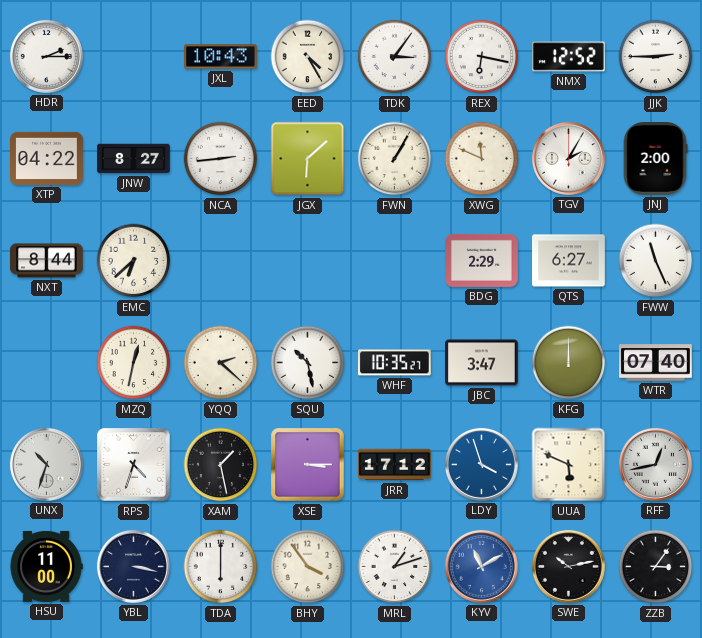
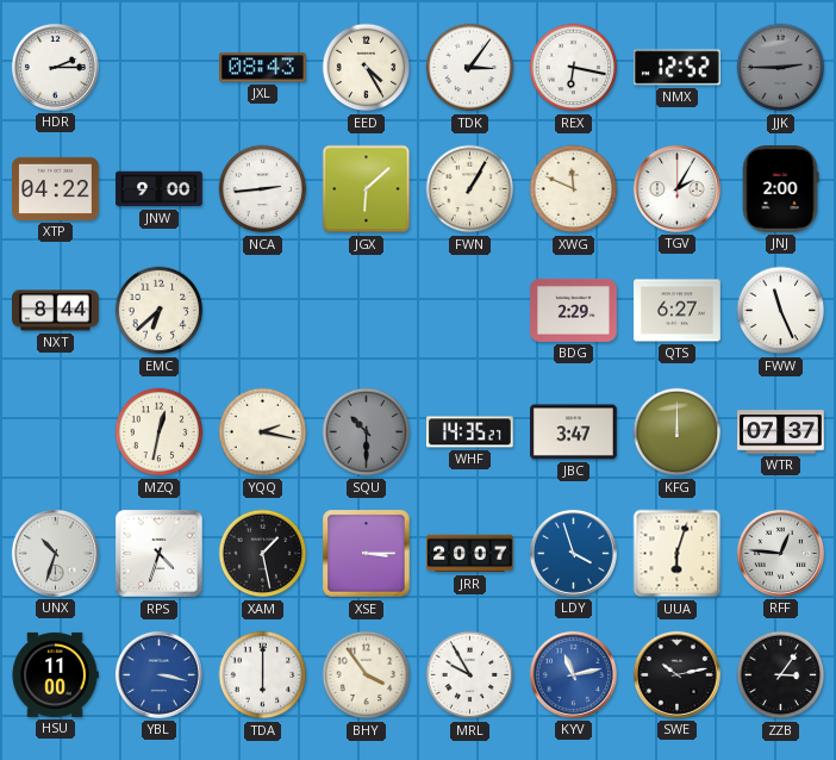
JXL: 10:43 -> 08:43 (263, 68)
JJK dial: white -> grey (781, 68)
JNW: 8:27 -> 9:00 (160, 189)
YQQ: 2:22 -> 2:17 (263, 432)
SQU: 10:28 -> 10:30 (367, 432)
SQU dial: white -> grey (367, 432)
WHF: 10:35 -> 14:35 (469, 432)
WTR: 07:40 -> 07:37 (781, 432)
JRR: 17:12 -> 20:07 (470, 554)
UUA: 5:49 -> 6:03 (678, 554)
RFF: 12:43 -> 12:46 (780, 553)
YBL dial: navy -> blue (158, 674)
MRL: 1:12 -> 9:55 (470, 675)
KYV: 11:10 -> 11:13 (573, 674)
